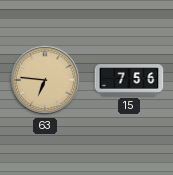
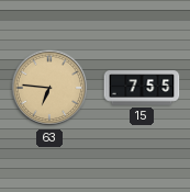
15: 7:56 -> 7:55 (142, 88)
